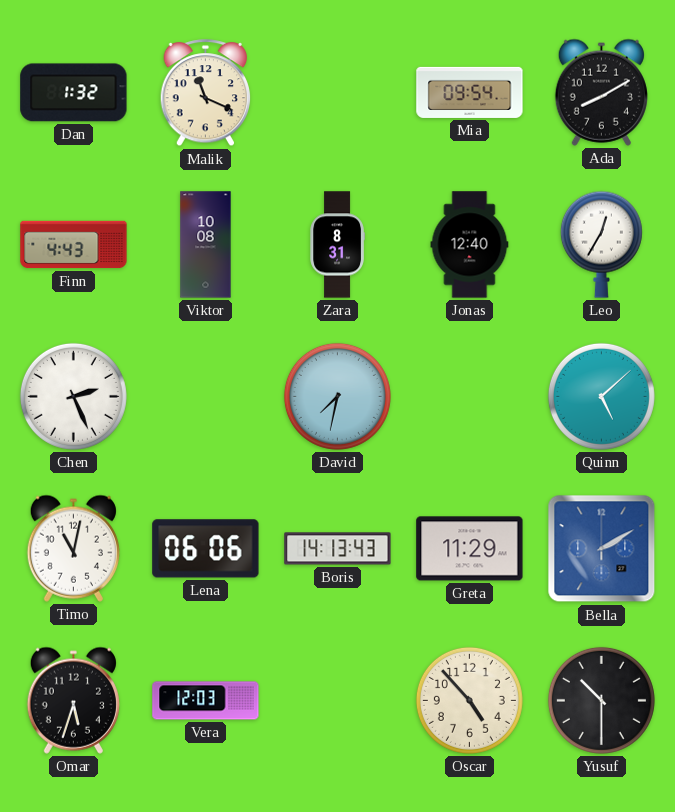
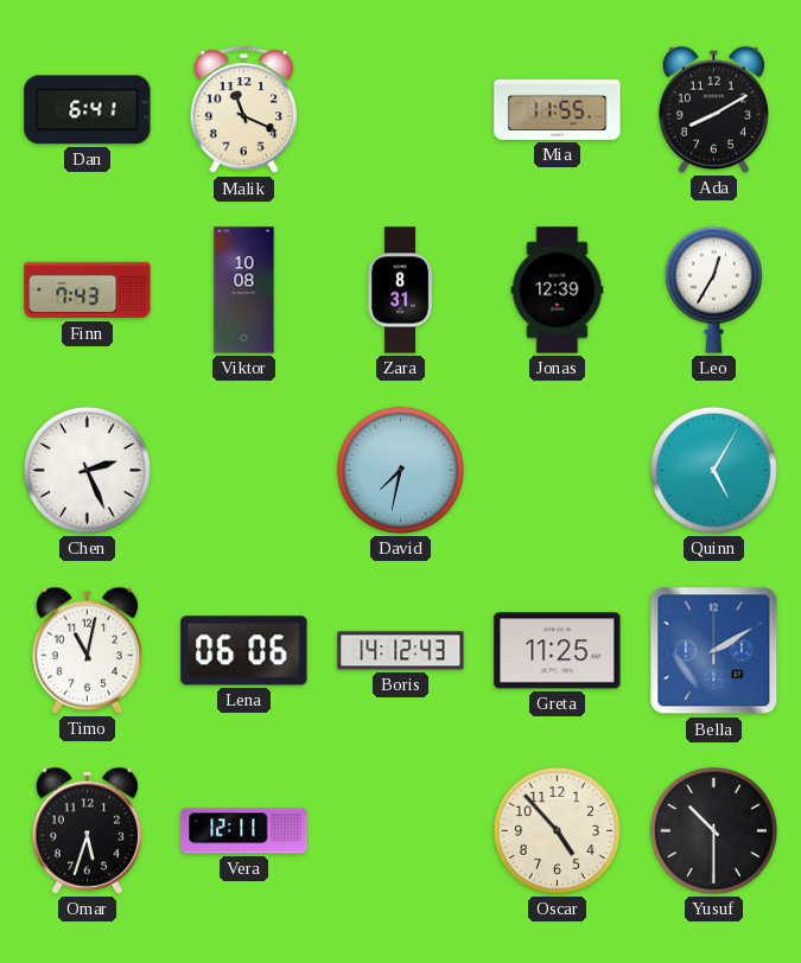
Dan: 1:32 -> 6:41 (88, 110)
Mia: 09:54 -> 11:55 (558, 109)
Finn: 4:43 -> 7:43 (88, 291)
Jonas: 12:40 -> 12:39 (558, 291)
Quinn: 5:08 -> 5:05 (713, 470)
Boris: 14:13 -> 14:12 (401, 651)
Greta: 11:29 -> 11:25 (558, 651)
Vera: 12:03 -> 12:11 (244, 831)
